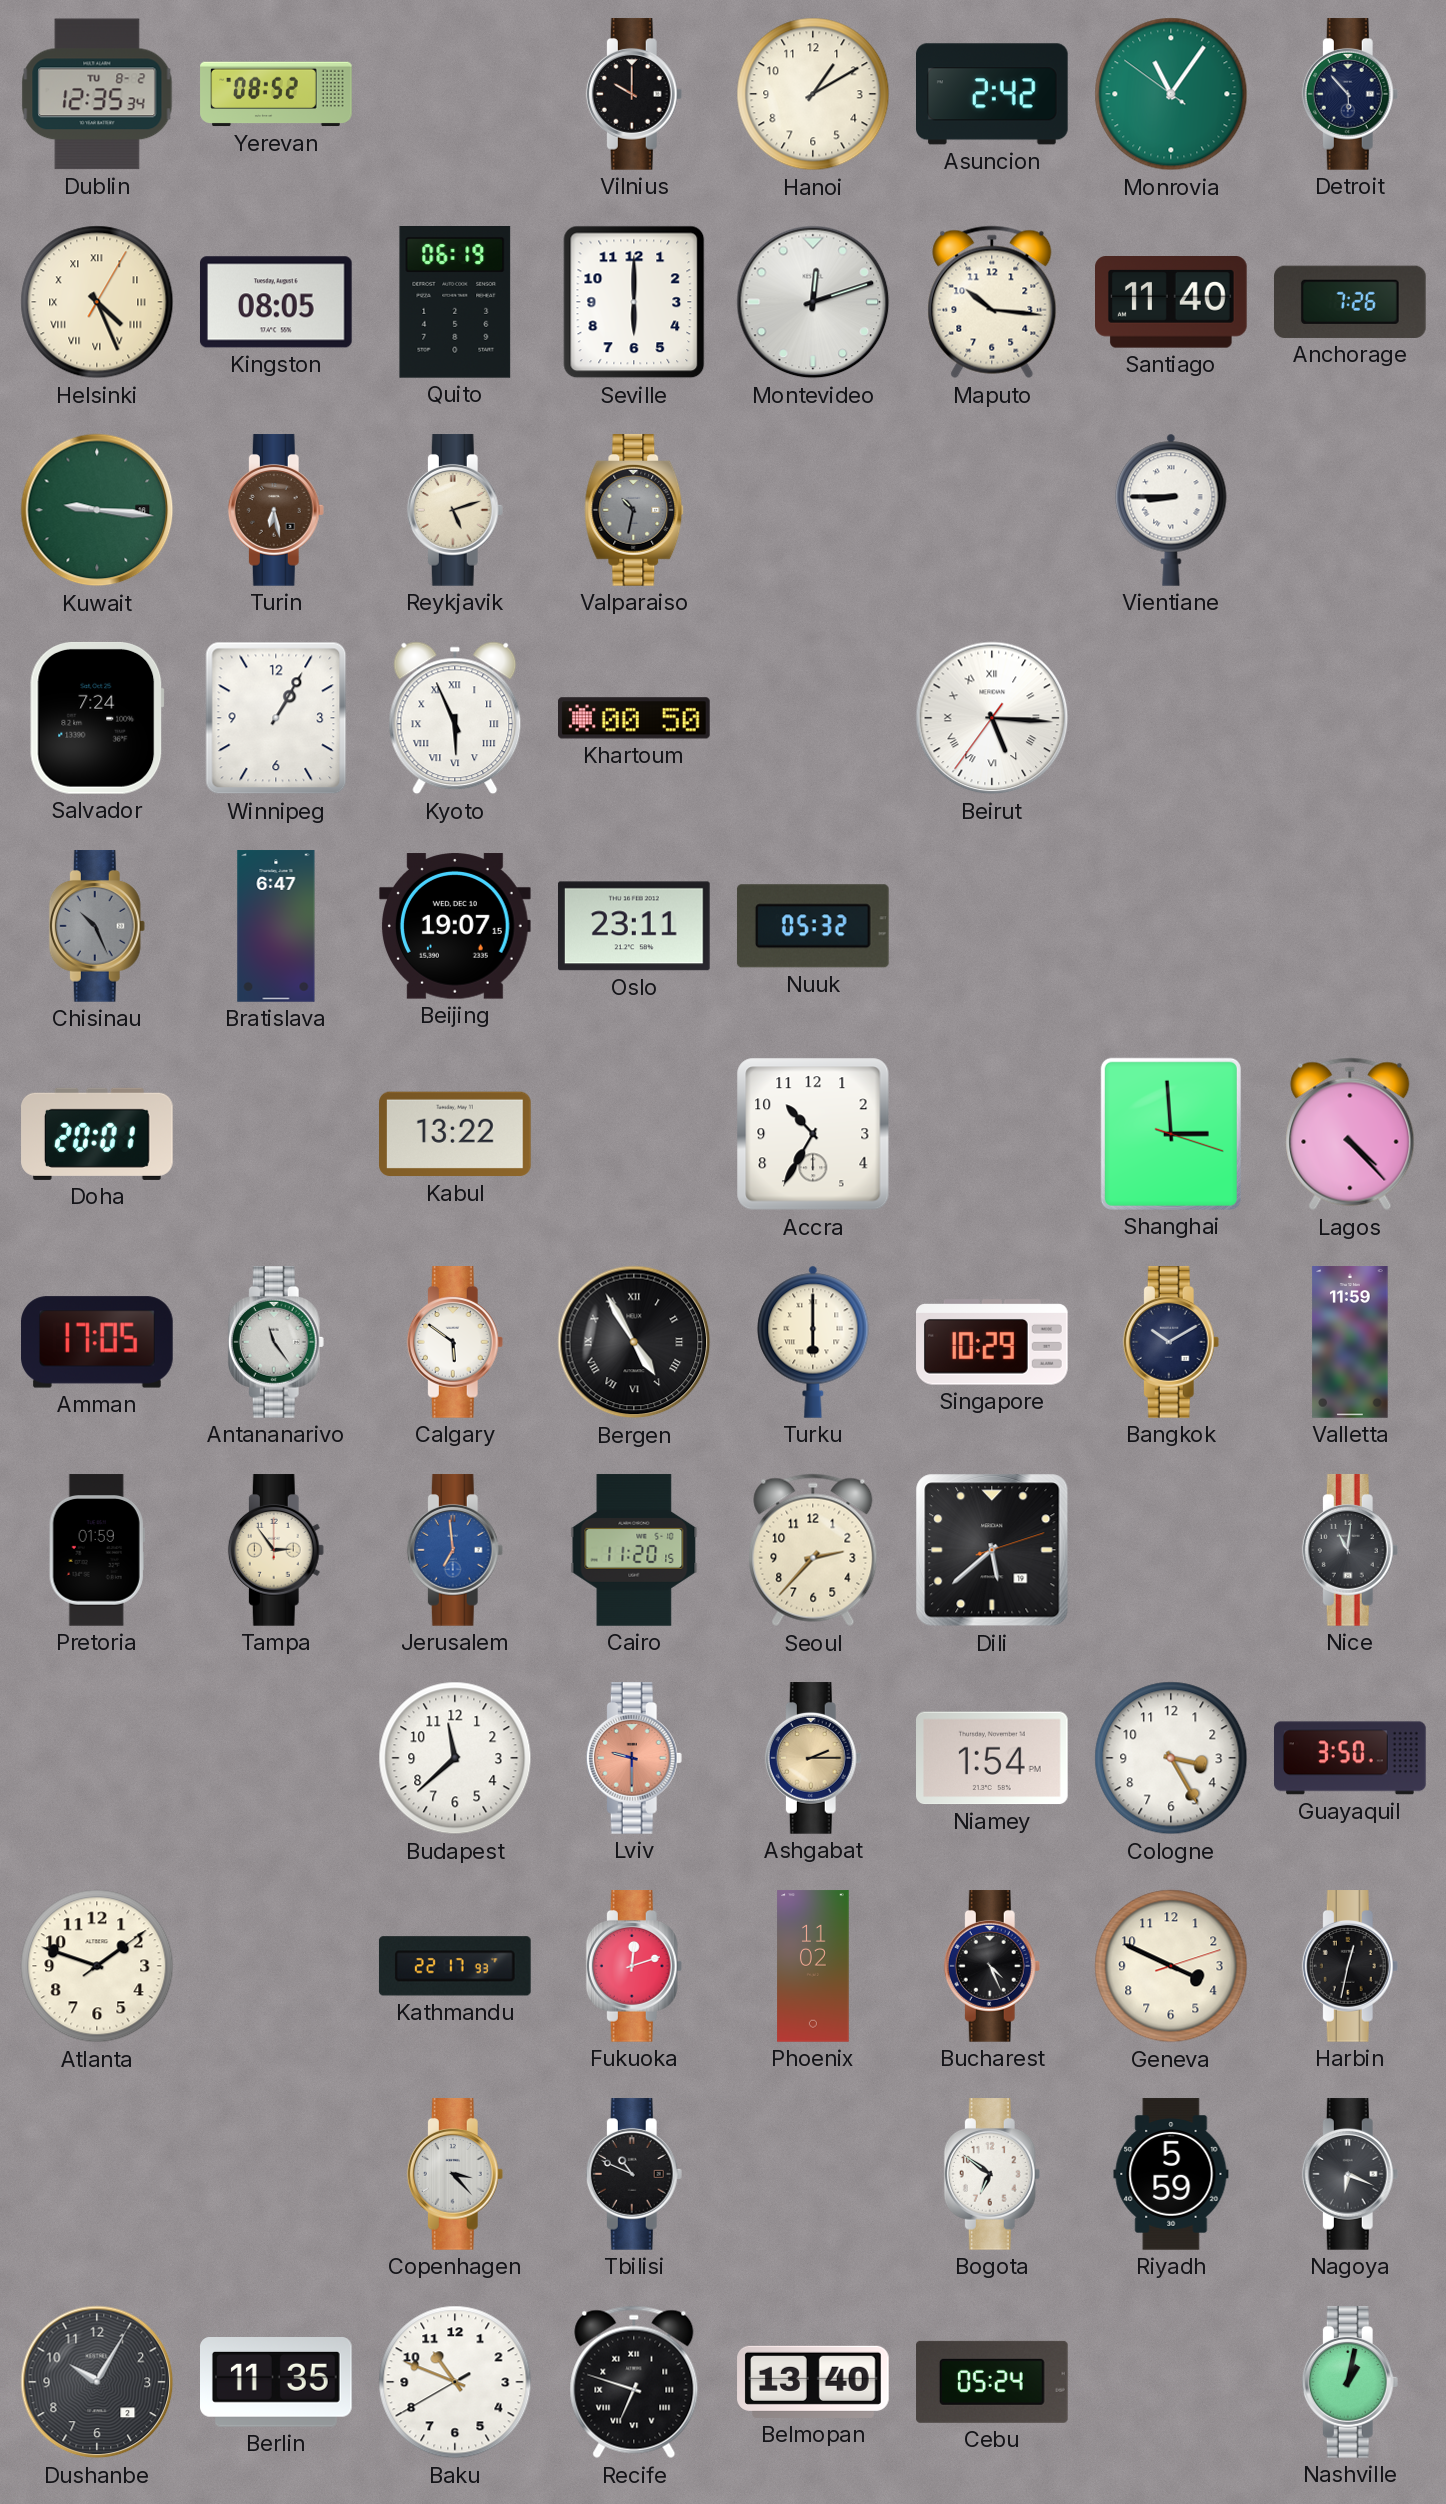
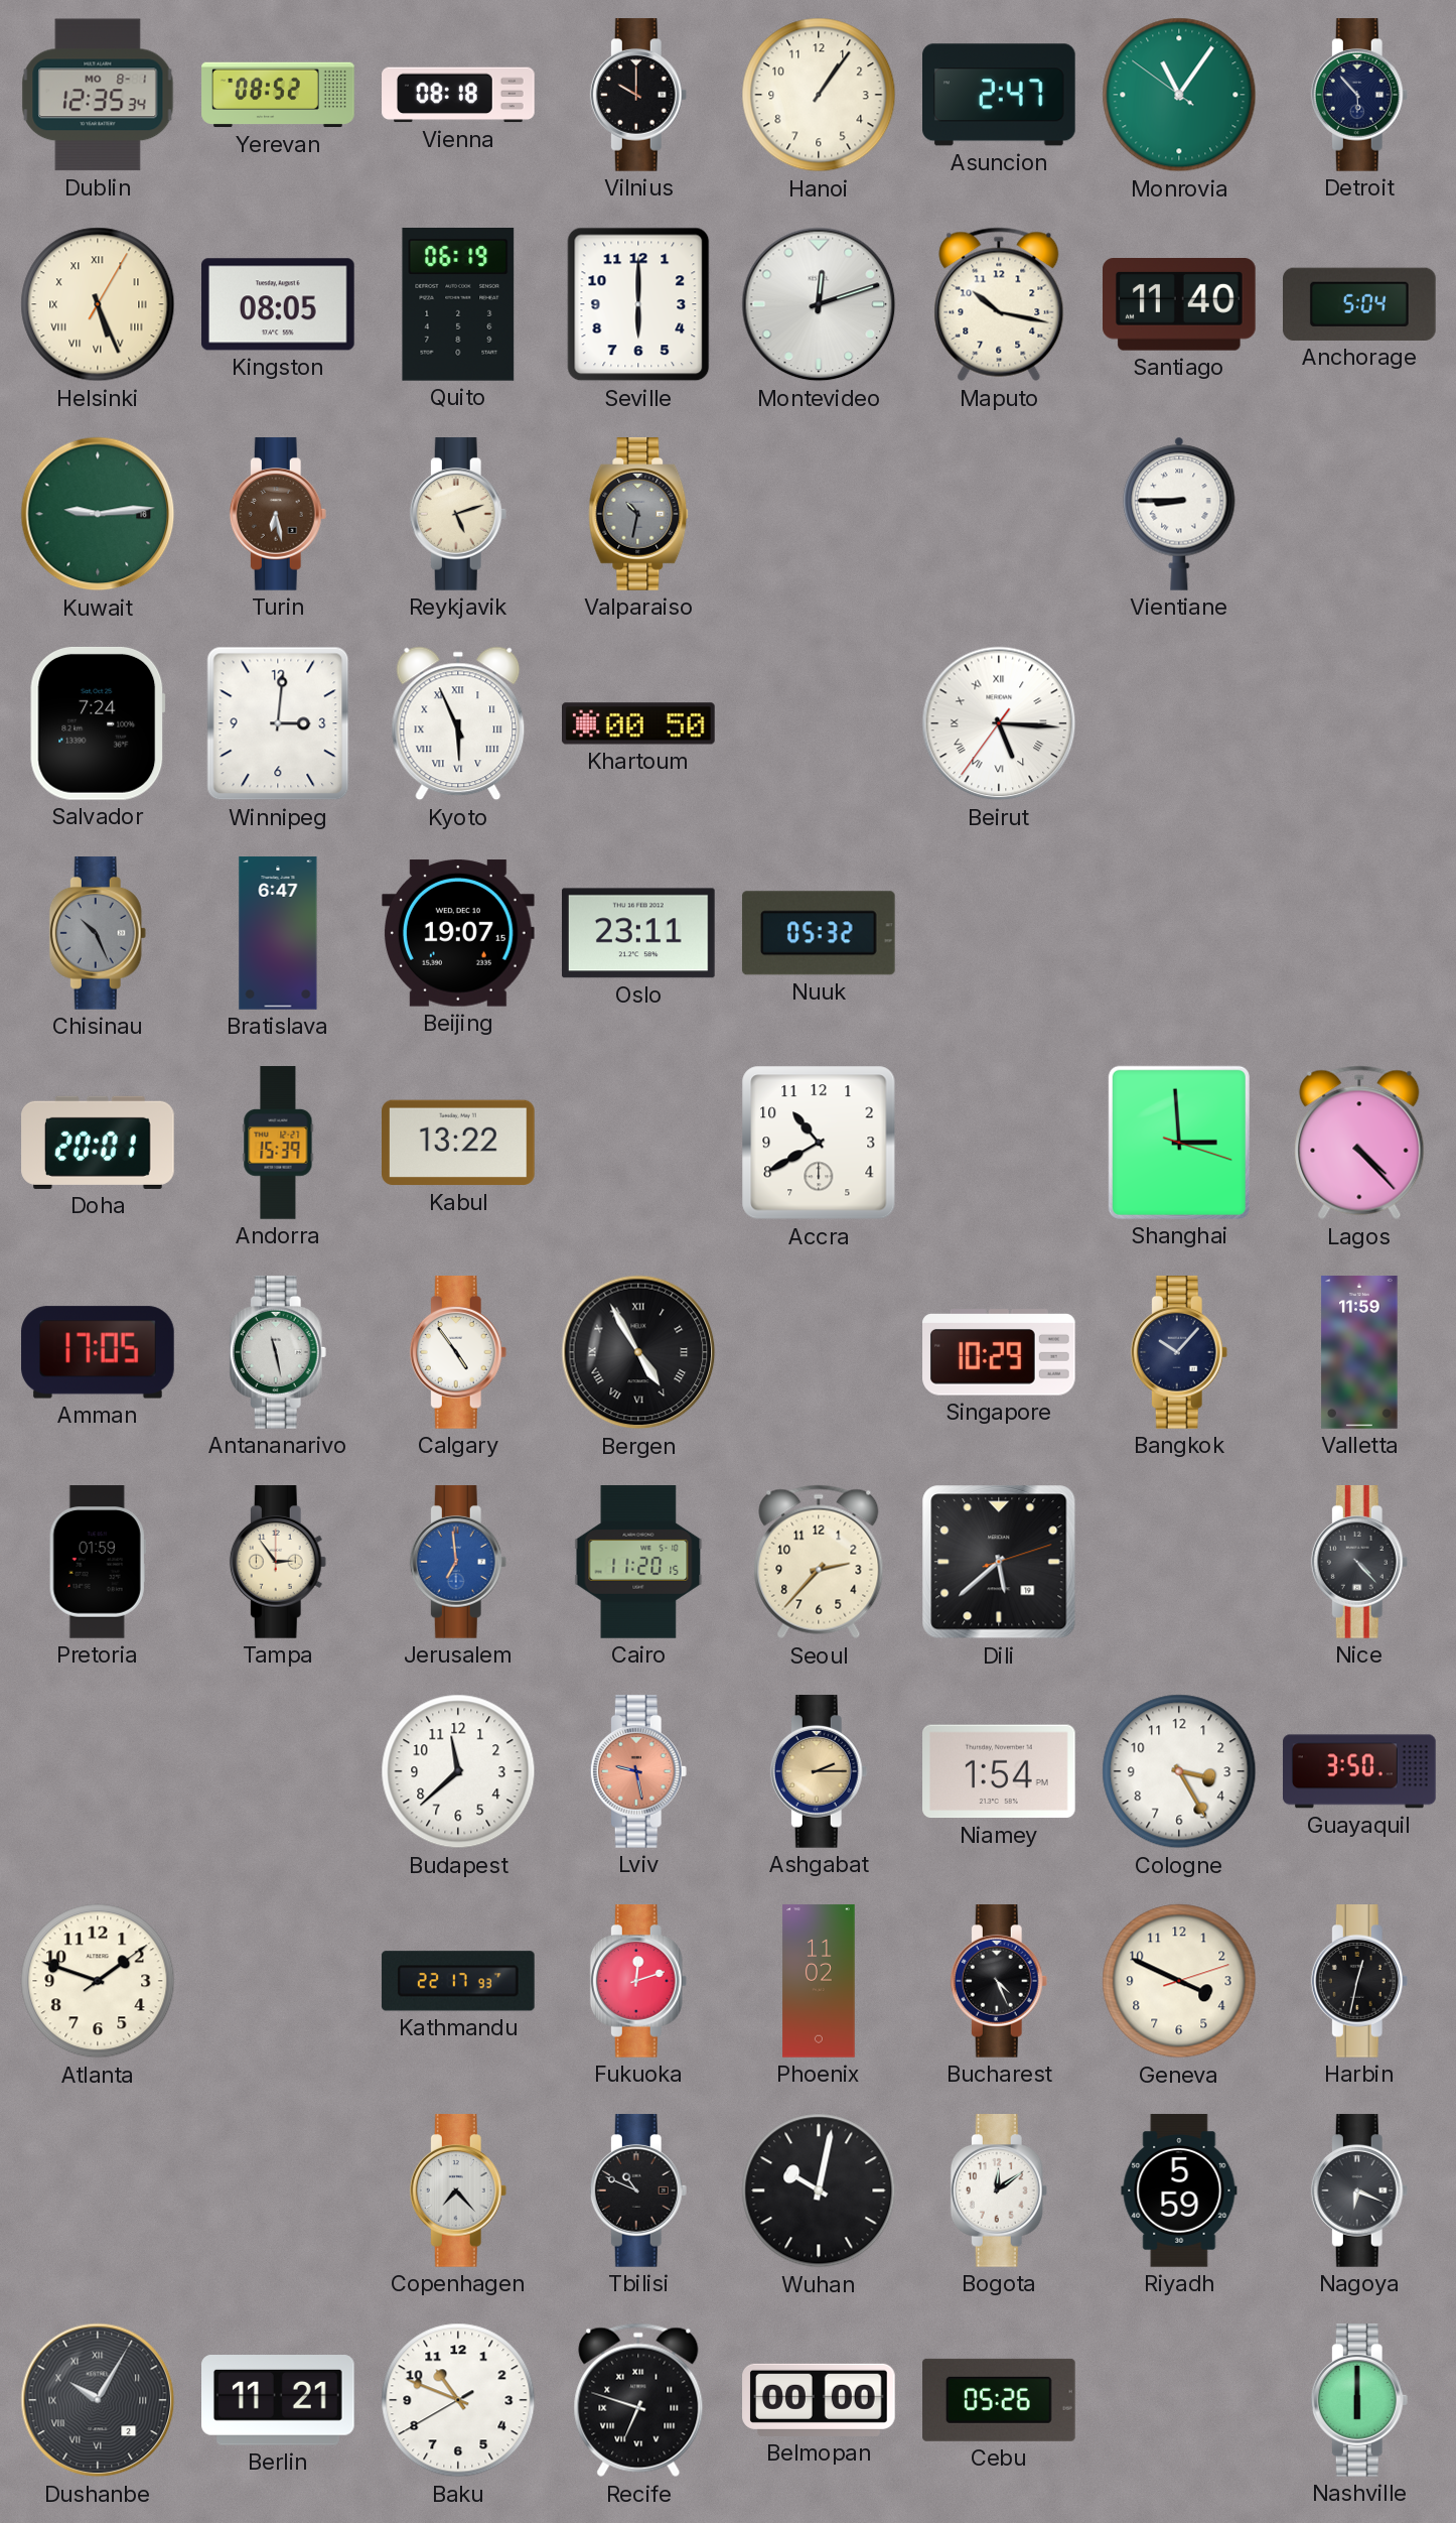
Dublin date: TU 8-2 -> MO 8-1 (98, 95)
Vienna: none -> 08:18 (458, 95)
Hanoi: 1:10 -> 1:06 (819, 95)
Asuncion: 2:42 -> 2:47 (1000, 95)
Helsinki: 4:26 -> 5:26 (98, 304)
Maputo: 10:16 -> 10:17 (999, 304)
Anchorage: 7:26 -> 5:04 (1360, 304)
Kuwait: 9:16 -> 9:14 (98, 514)
Winnipeg: 1:05 -> 3:01 (278, 723)
Andorra: none -> 15:39 (278, 1143)
Accra: 10:35 -> 10:40 (819, 1143)
Antananarivo: 11:24 -> 11:28 (278, 1352)
Calgary: 5:51 -> 4:54 (458, 1352)
Turku: 6:00 -> none (813, 1342)
Bangkok: 10:10 -> 10:07 (1179, 1352)
Nice: 11:01 -> 4:23 (1359, 1562)
Lviv: 9:30 -> 9:28 (638, 1771)
Copenhagen: 3:23 -> 7:23 (458, 2190)
Wuhan: none -> 10:02 (819, 2190)
Bogota: 6:51 -> 12:09 (999, 2190)
Dushanbe numerals: Arabic -> Roman (98, 2400)
Berlin: 11:35 -> 11:21 (279, 2401)
Belmopan: 13:40 -> 00:00 (819, 2400)
Cebu: 05:24 -> 05:26 (1000, 2400)
Nashville: 1:02 -> 6:00 (1359, 2400)
